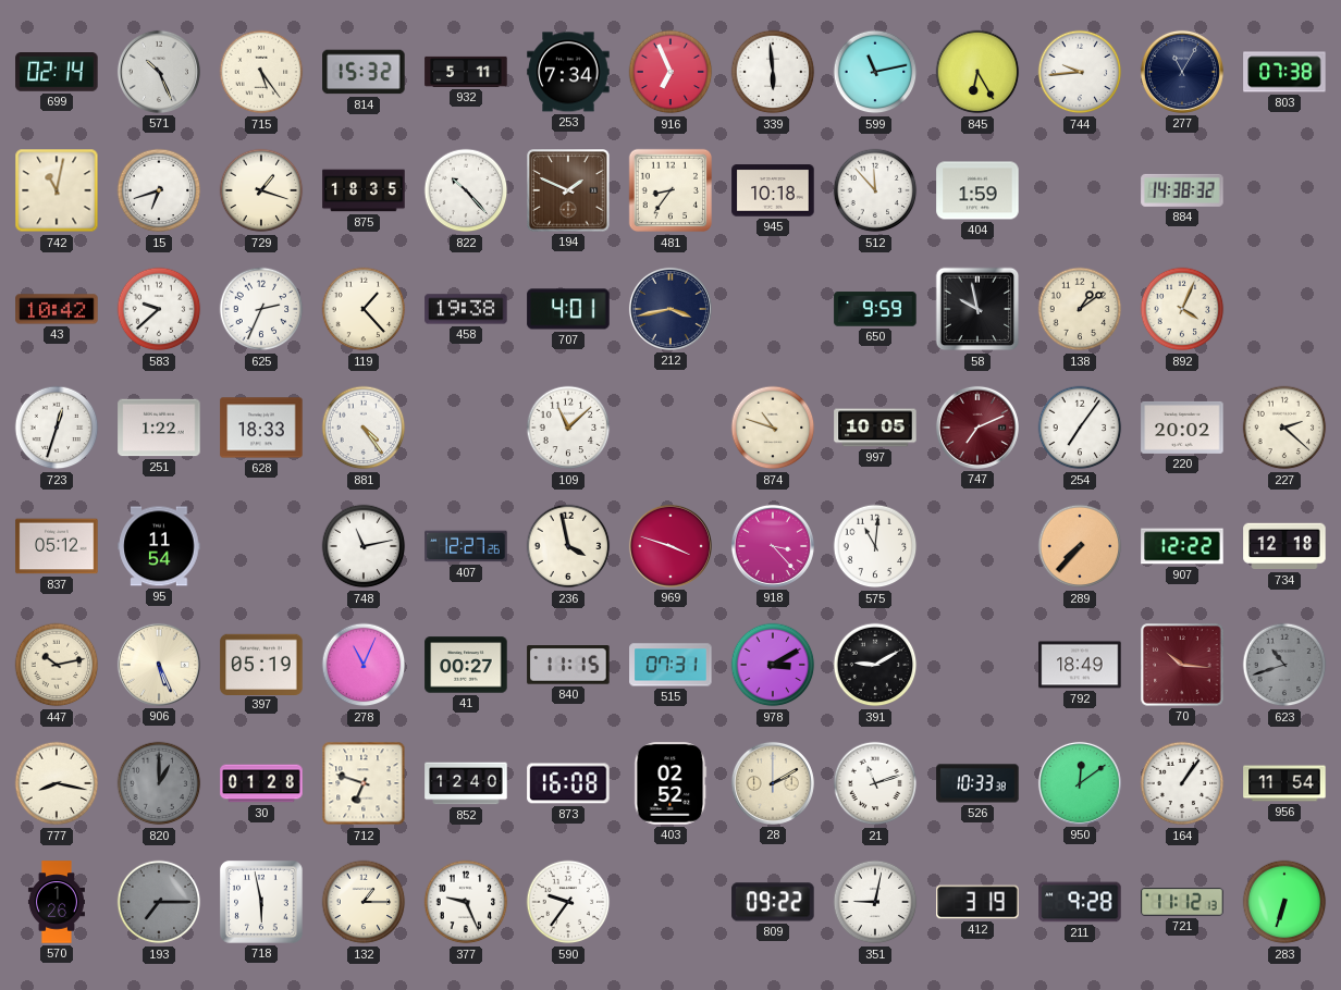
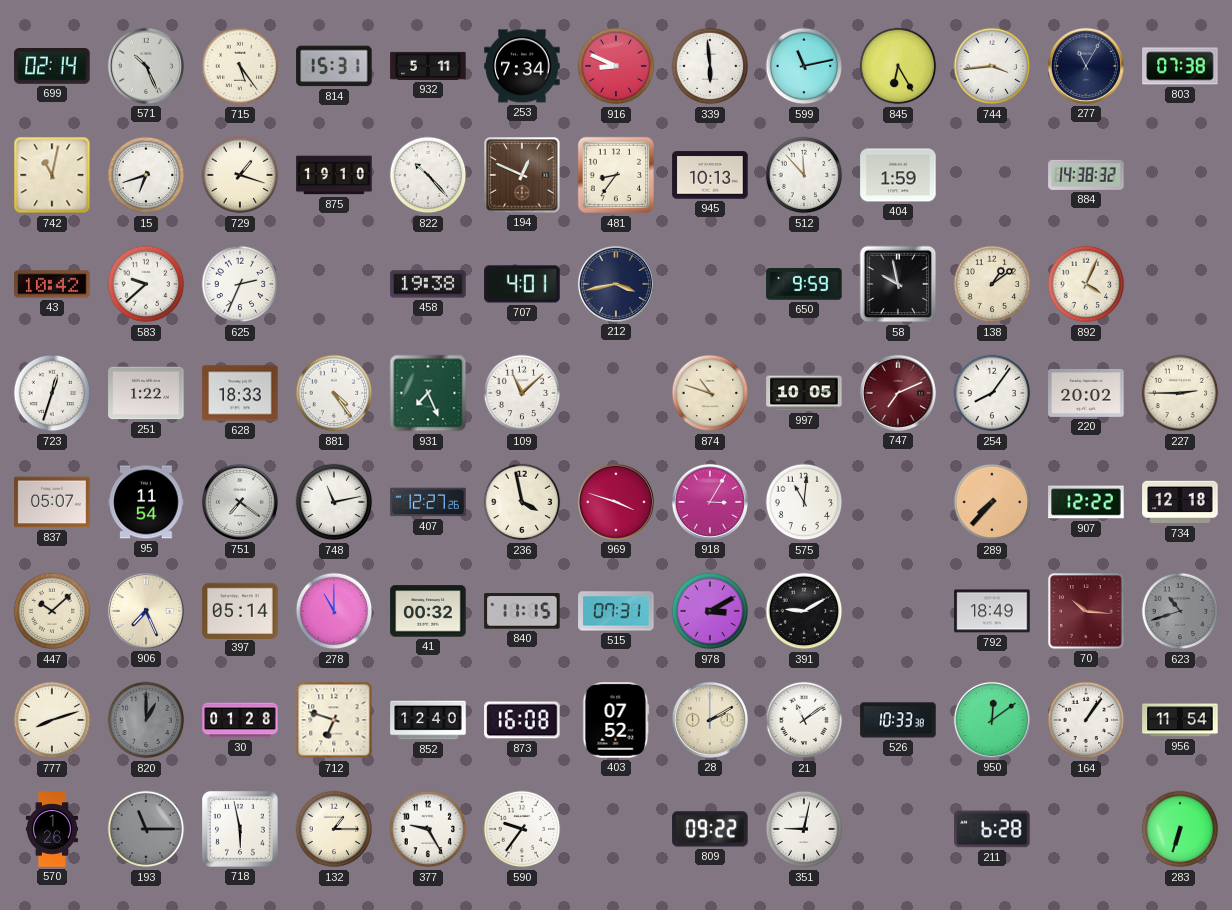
814: 15:32 -> 15:31 (334, 66)
916: 6:56 -> 8:49 (616, 66)
744: 9:44 -> 3:44 (992, 66)
875: 18:35 -> 19:10 (334, 175)
194: 1:49 -> 12:49 (522, 175)
945: 10:18 -> 10:13 (710, 175)
119: 1:23 -> none (364, 309)
931: none -> 7:26 (428, 393)
254: 7:06 -> 8:06 (992, 393)
227: 2:22 -> 2:45 (1180, 393)
837: 05:12 -> 05:07 (52, 502)
751: none -> 7:21 (240, 502)
918: 3:23 -> 3:05 (710, 502)
447: 10:13 -> 10:08 (52, 611)
906: 5:26 -> 7:26 (146, 611)
397: 05:19 -> 05:14 (240, 610)
278: 11:04 -> 11:00 (334, 611)
41: 00:27 -> 00:32 (428, 611)
777: 8:17 -> 8:12 (52, 720)
403: 02:52 -> 07:52 (616, 720)
21: 11:12 -> 11:09 (804, 720)
193: 7:15 -> 11:15 (146, 829)
377: 9:26 -> 9:25 (428, 829)
412: 3:19 -> none (977, 902)
211: 9:28 -> 6:28 (992, 829)
721: 11:12 -> none (1182, 903)
